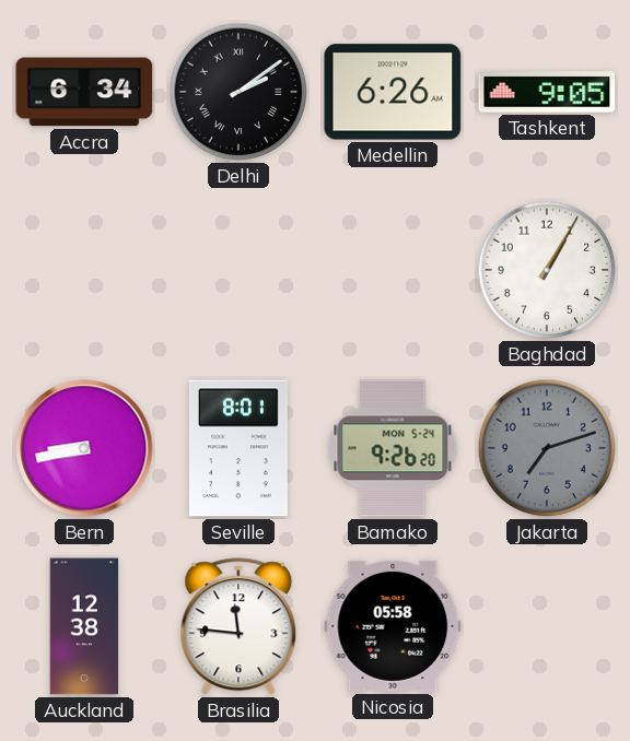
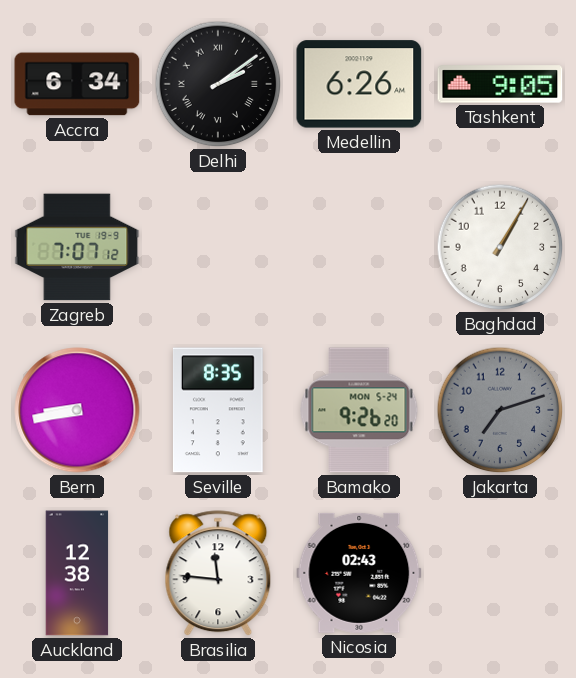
Zagreb: none -> 7:07 (77, 247)
Seville: 8:01 -> 8:35 (218, 410)
Nicosia: 05:58 -> 02:43 (359, 573)
